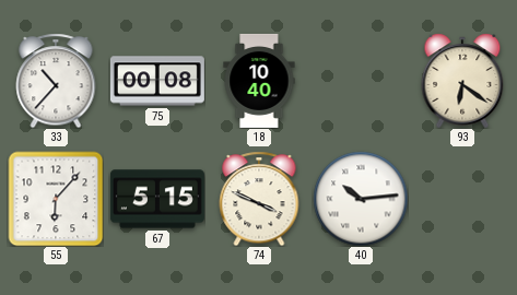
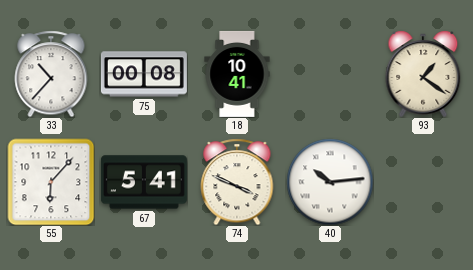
18: 10:40 -> 10:41 (237, 74)
93: 6:21 -> 1:21 (423, 74)
67: 5:15 -> 5:41 (144, 182)
